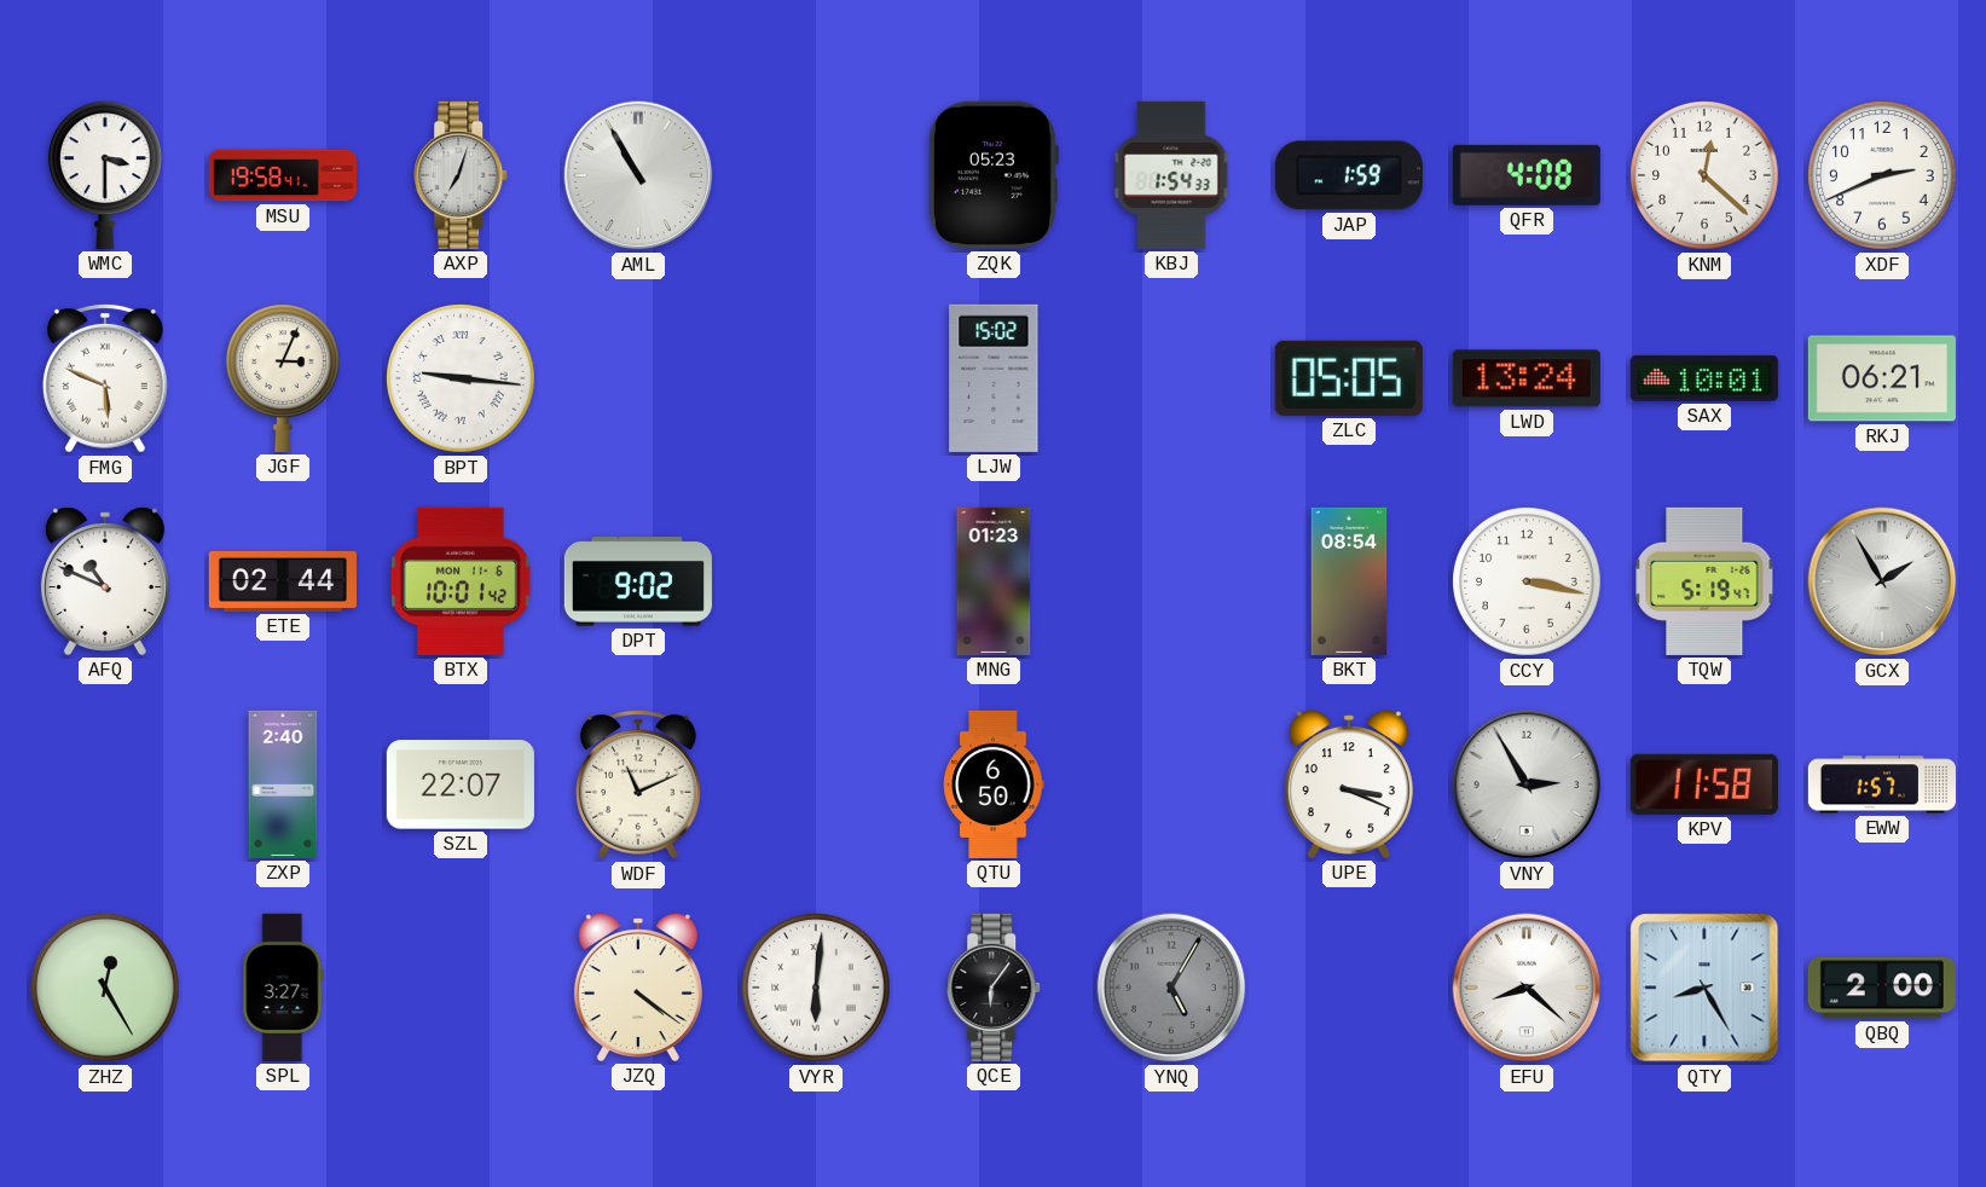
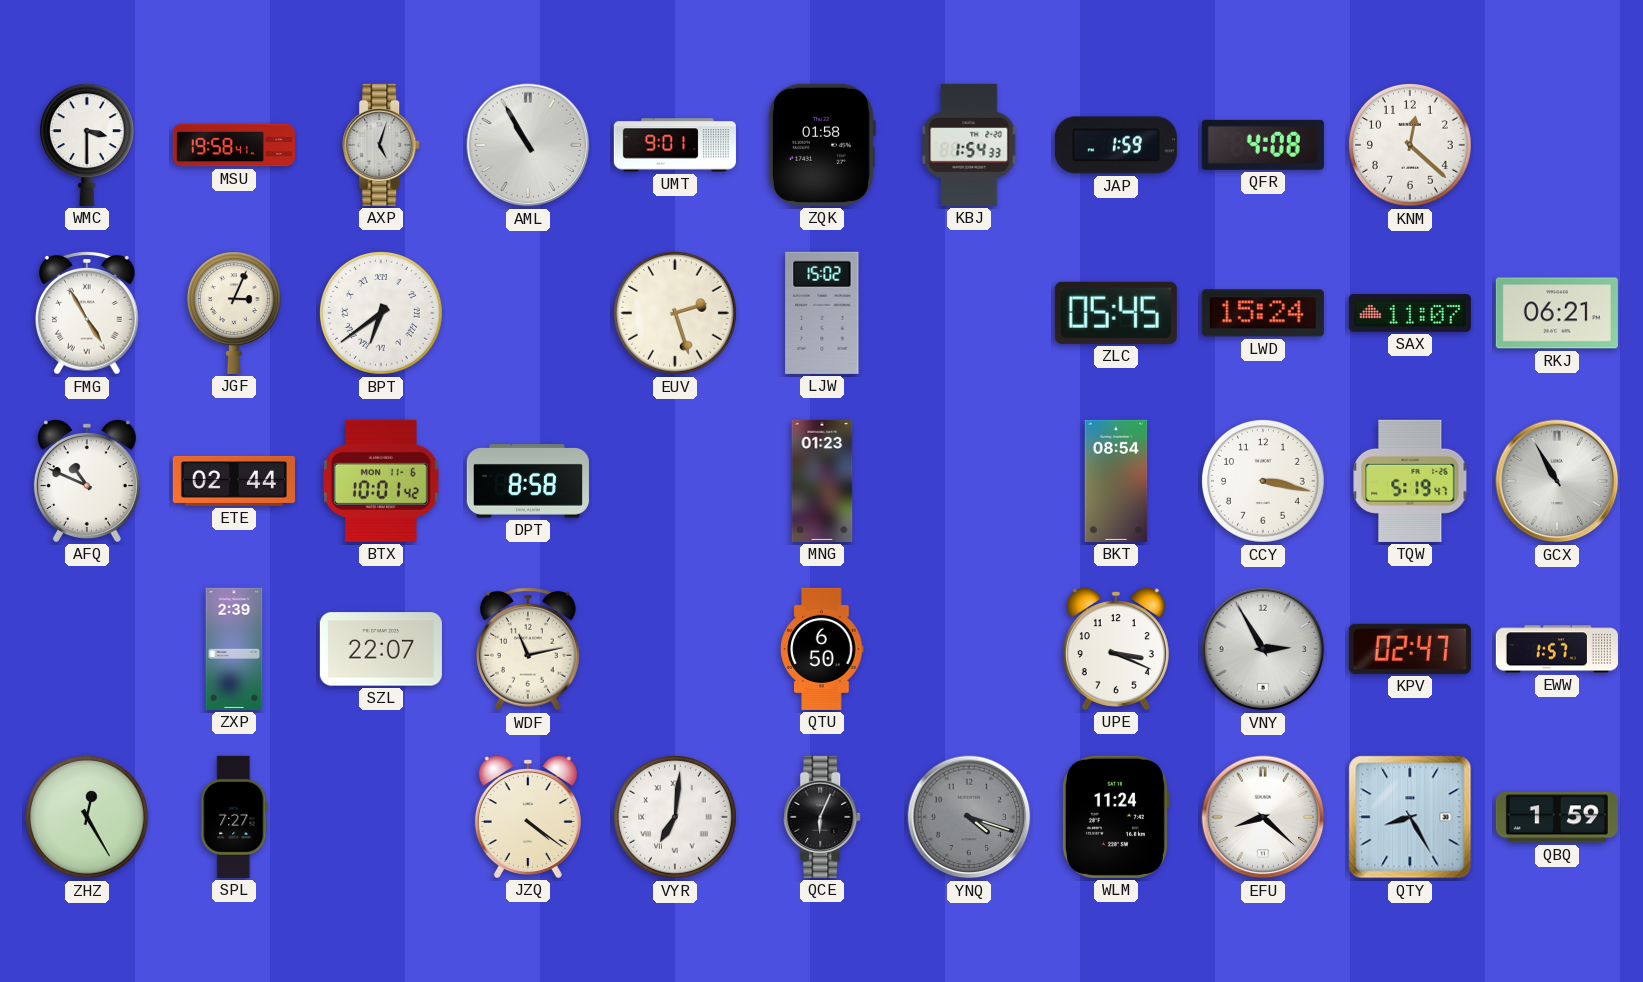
AXP: 7:03 -> 5:03 (382, 145)
UMT: none -> 9:01 (675, 145)
ZQK: 05:23 -> 01:58 (822, 145)
XDF: 2:41 -> none (1883, 176)
FMG: 5:49 -> 4:55 (88, 314)
BPT: 9:16 -> 6:39 (382, 314)
EUV: none -> 2:27 (676, 314)
ZLC: 05:05 -> 05:45 (1116, 313)
LWD: 13:24 -> 15:24 (1263, 313)
SAX: 10:01 -> 11:07 (1410, 313)
DPT: 9:02 -> 8:58 (528, 481)
GCX: 1:55 -> 10:55 (1557, 481)
ZXP: 2:40 -> 2:39 (234, 649)
WDF: 11:11 -> 11:13 (529, 650)
KPV: 11:58 -> 02:47 (1410, 649)
SPL: 3:27 -> 7:27 (234, 817)
VYR: 6:01 -> 7:01 (676, 818)
QCE: 6:06 -> 6:04 (823, 817)
YNQ: 5:05 -> 4:18 (969, 817)
WLM: none -> 11:24 (1115, 817)
QBQ: 2:00 -> 1:59 (1557, 817)
